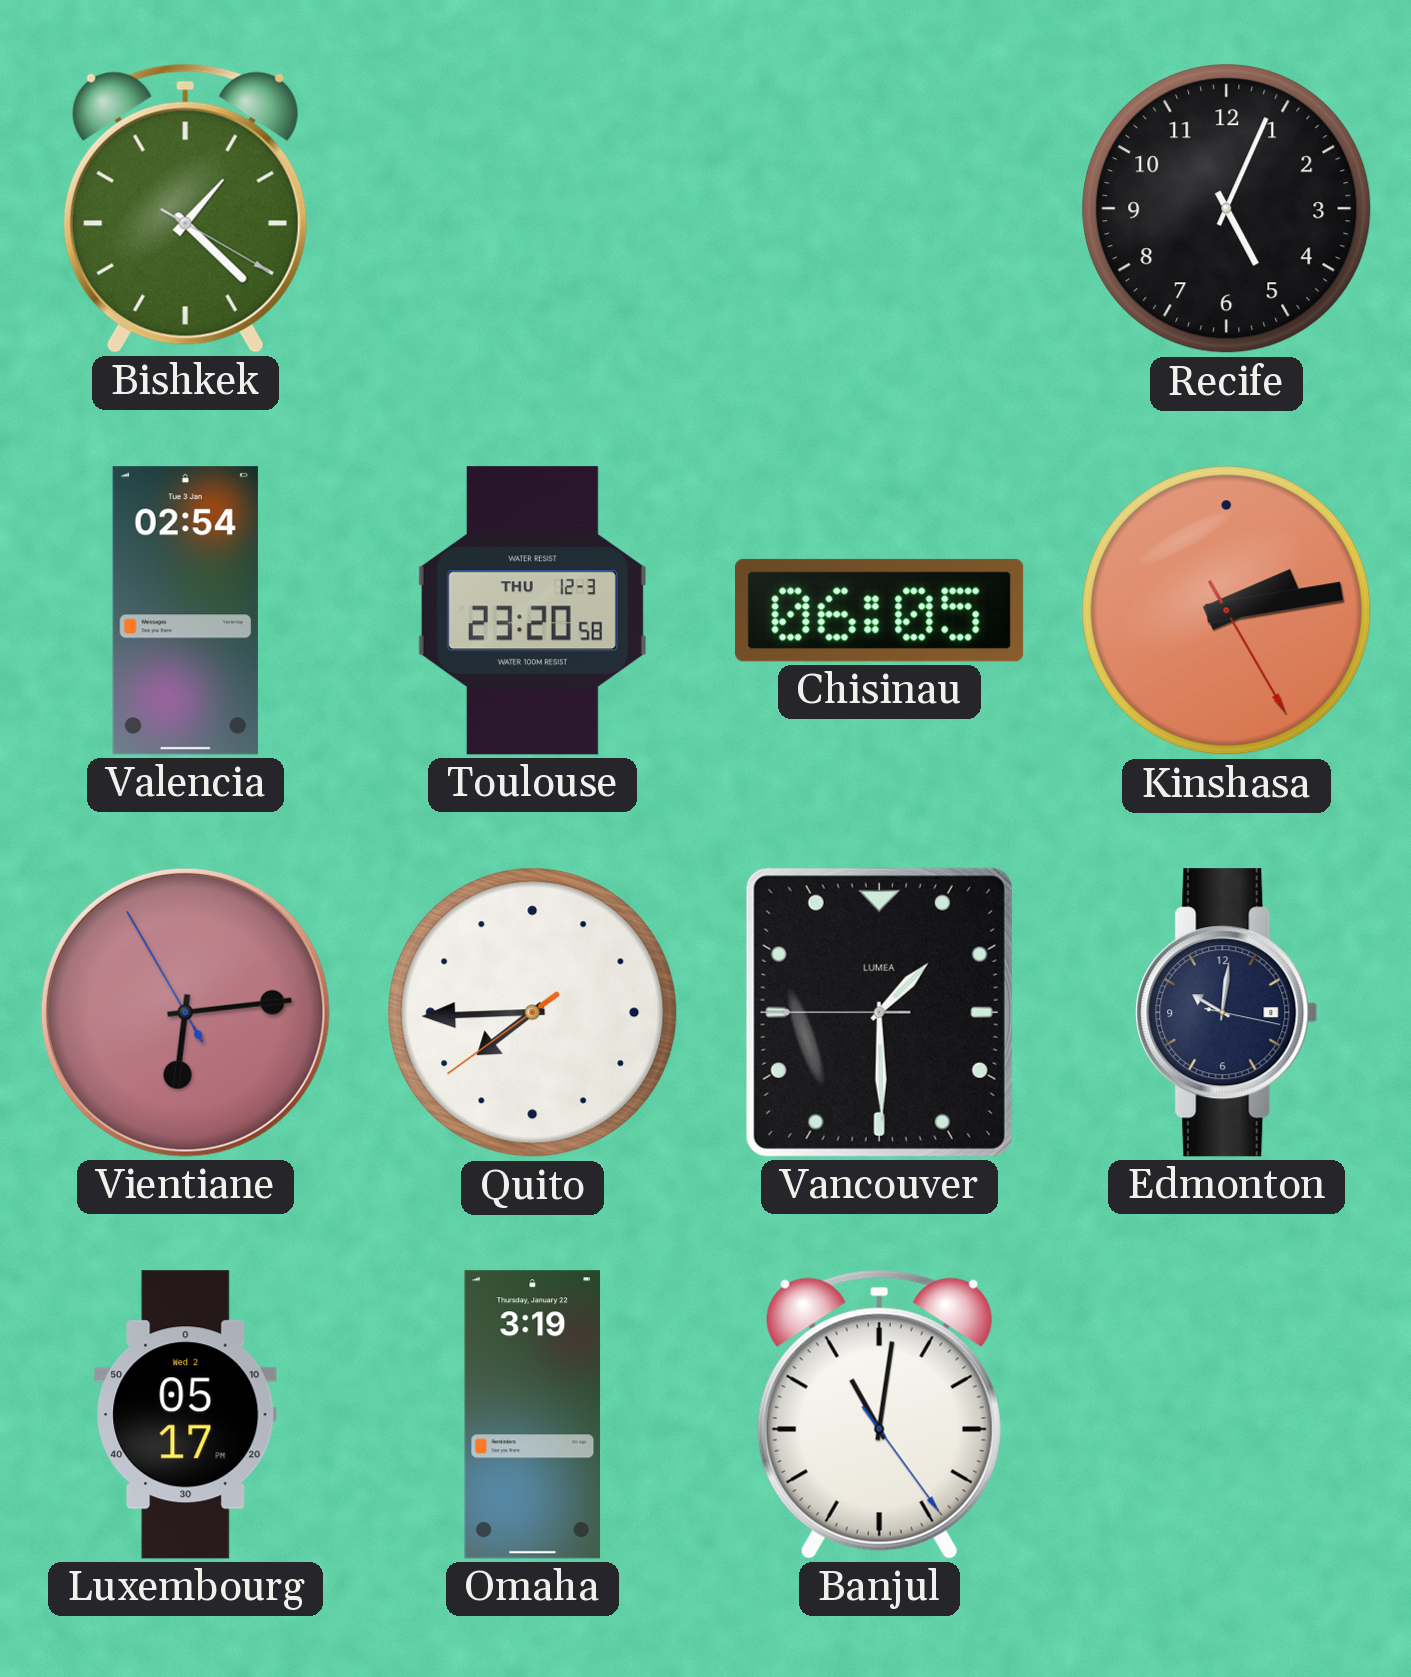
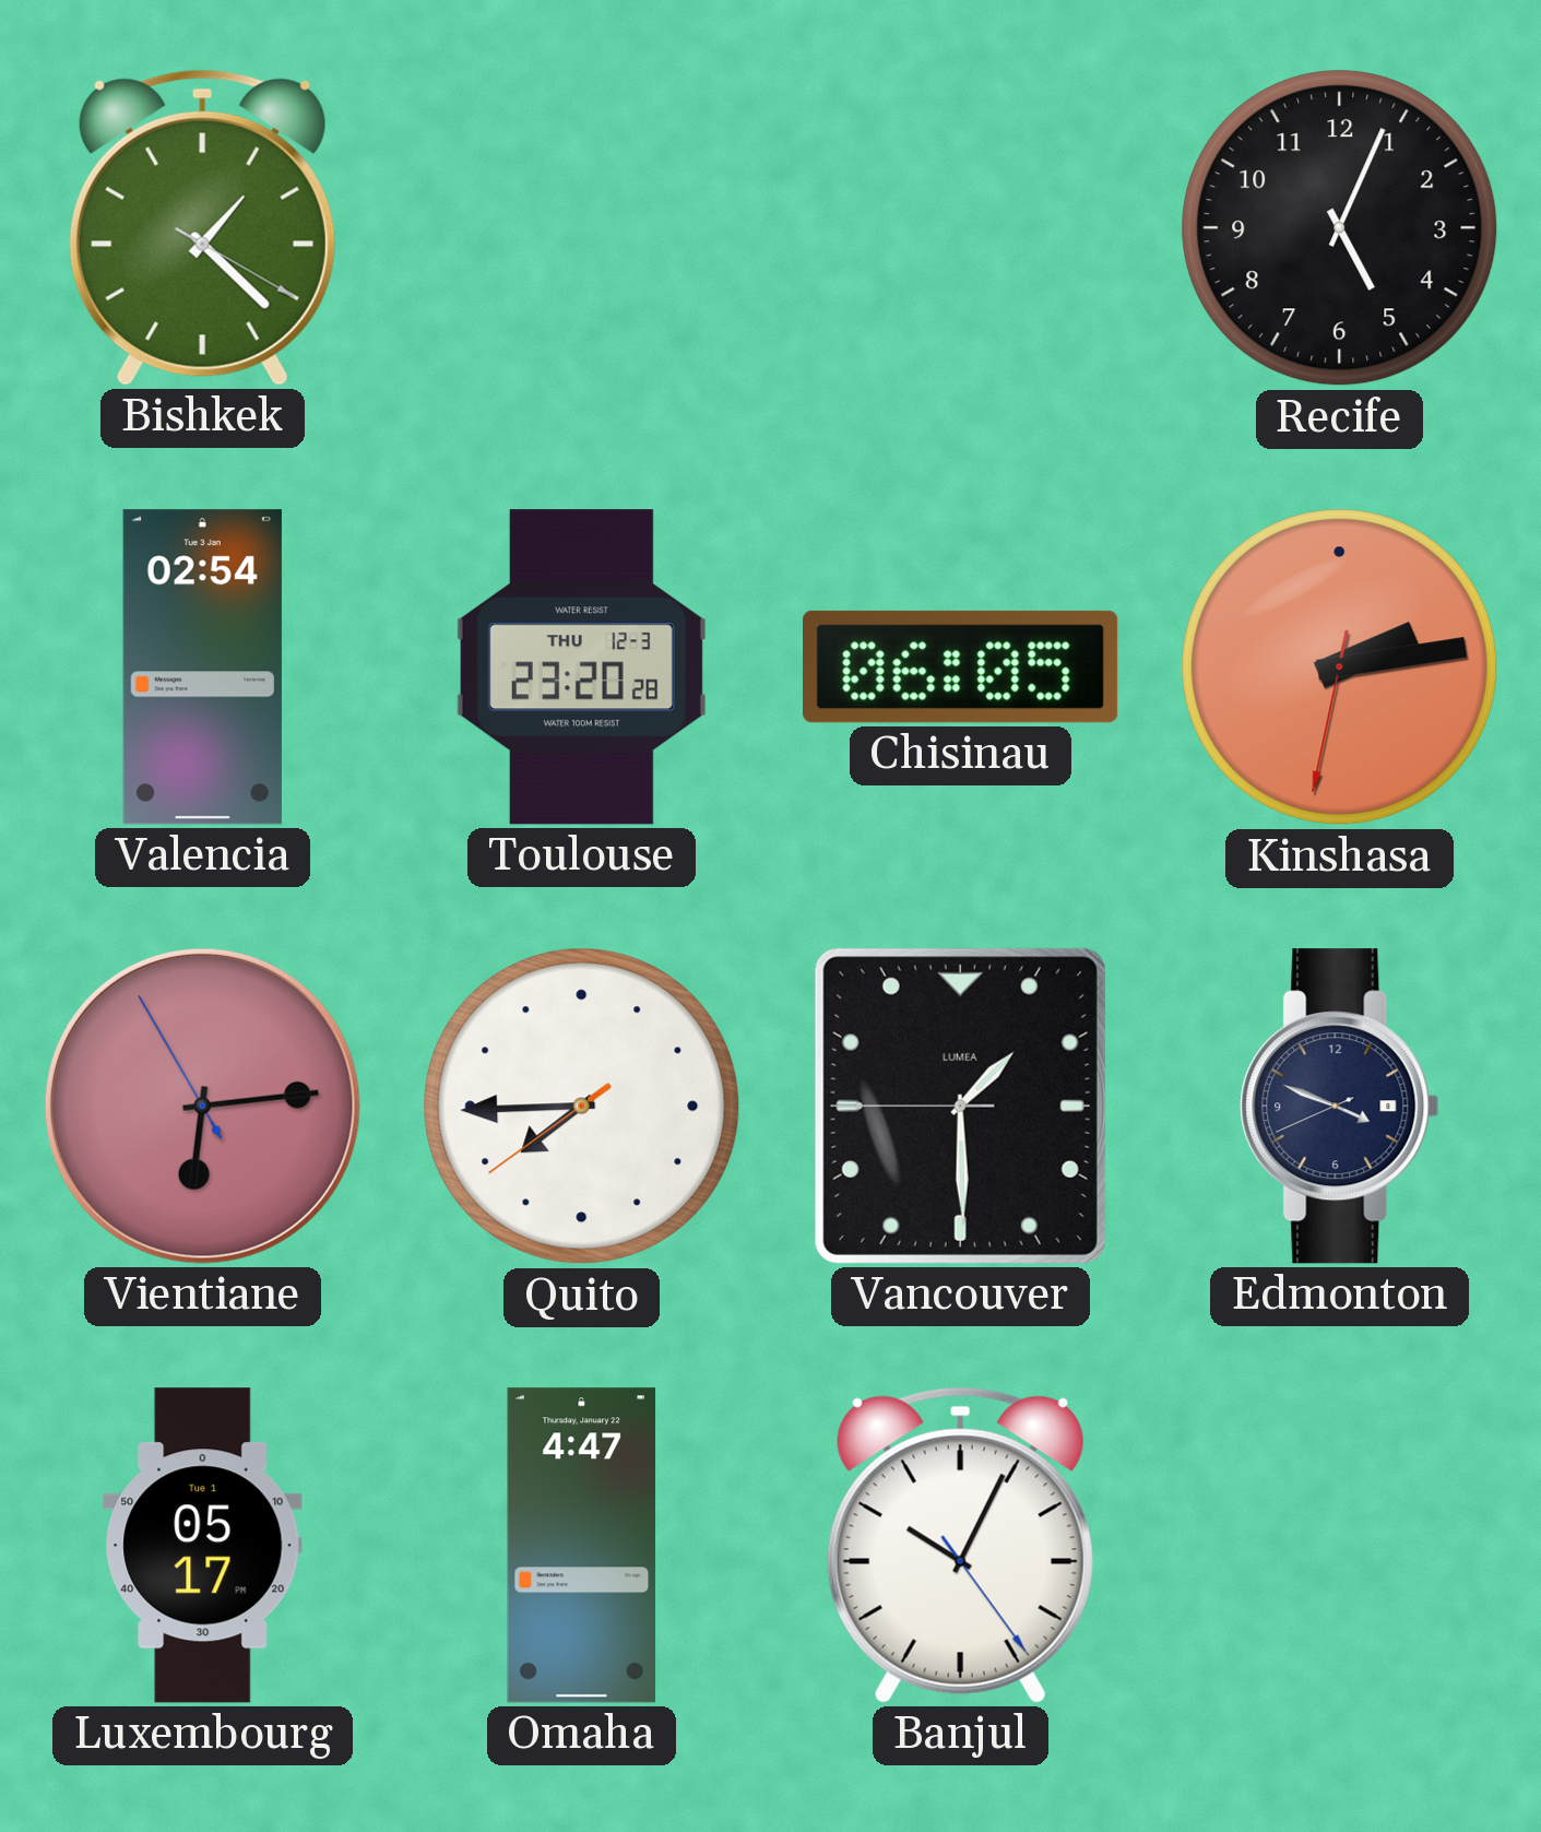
Toulouse: 23:20:58 -> 23:20:28 (581, 667)
Kinshasa: 2:13:25 -> 2:13:32 (1340, 667)
Edmonton: 10:01 -> 3:48 (1340, 1107)
Luxembourg date: Wed 2 -> Tue 1 (203, 1546)
Omaha: 3:19 -> 4:47 (582, 1546)
Banjul: 11:01 -> 10:04 (960, 1545)
